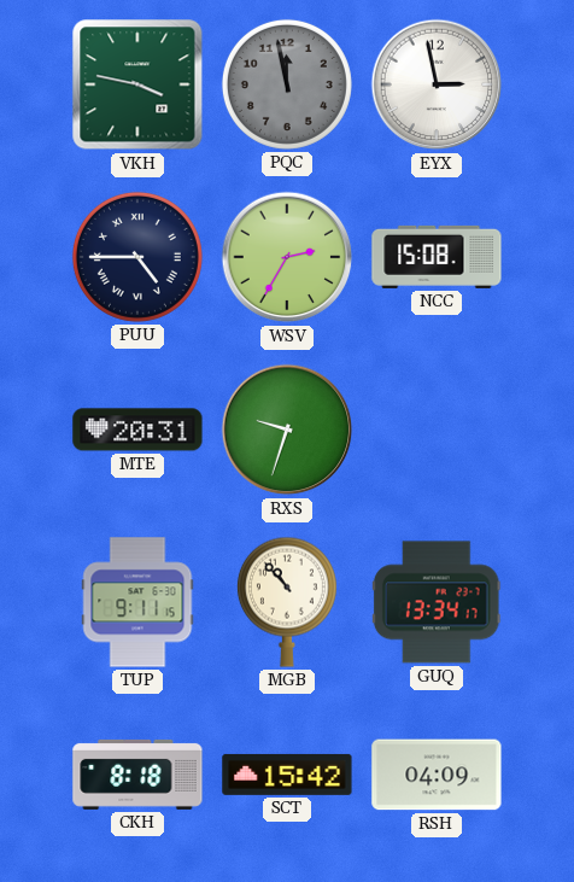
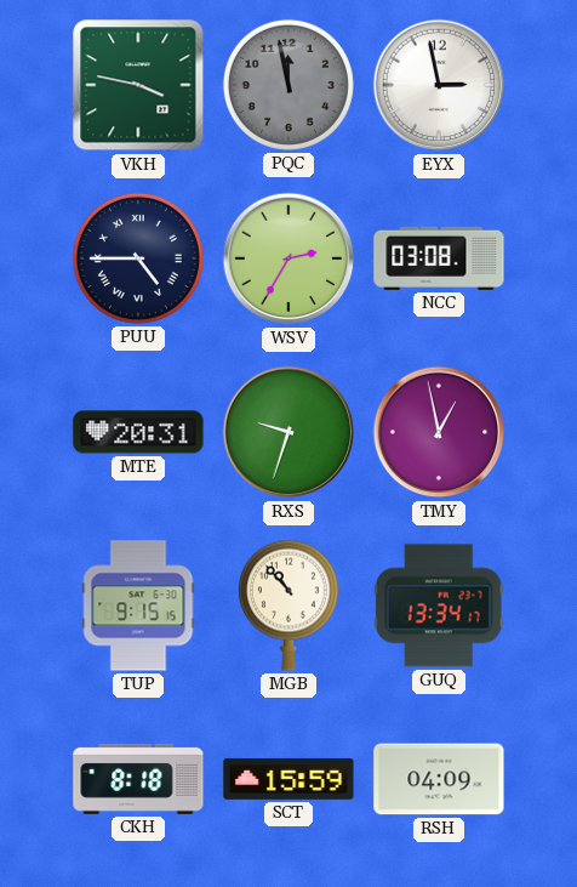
NCC: 15:08 -> 03:08 (439, 258)
TMY: none -> 12:58 (439, 432)
TUP: 9:11 -> 9:15 (138, 605)
SCT: 15:42 -> 15:59 (288, 779)
